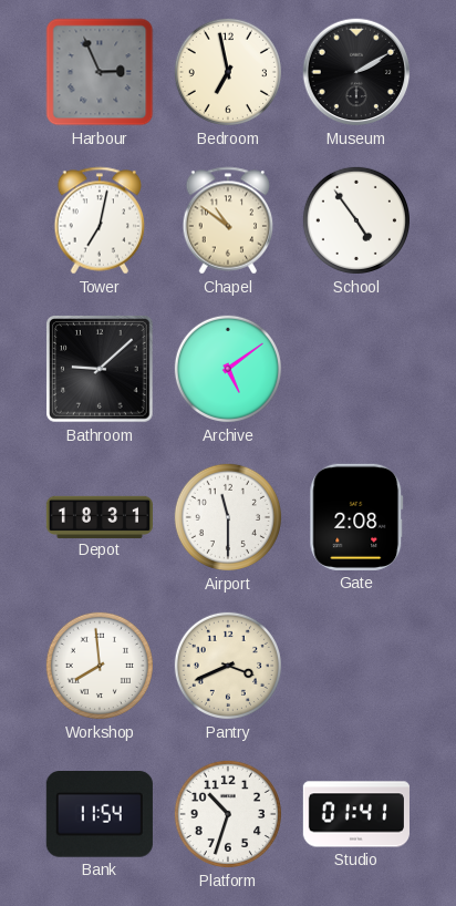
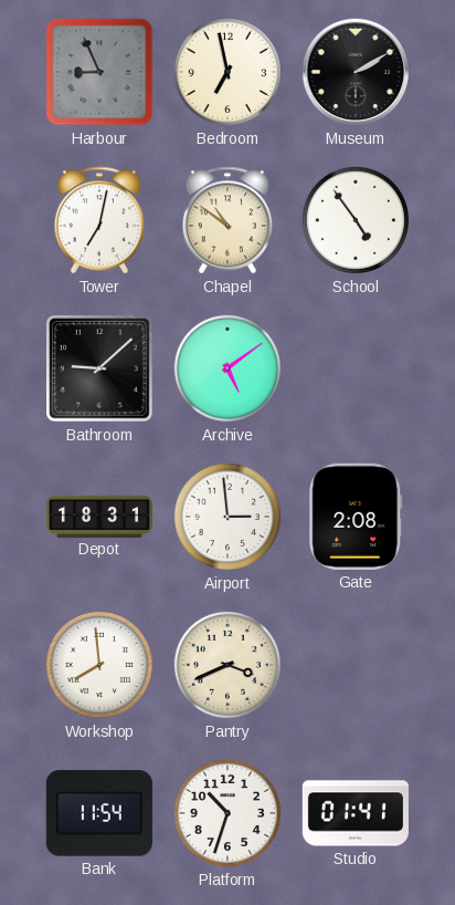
Harbour: 2:56 -> 8:56 (99, 72)
Airport: 11:30 -> 2:59 (227, 517)
